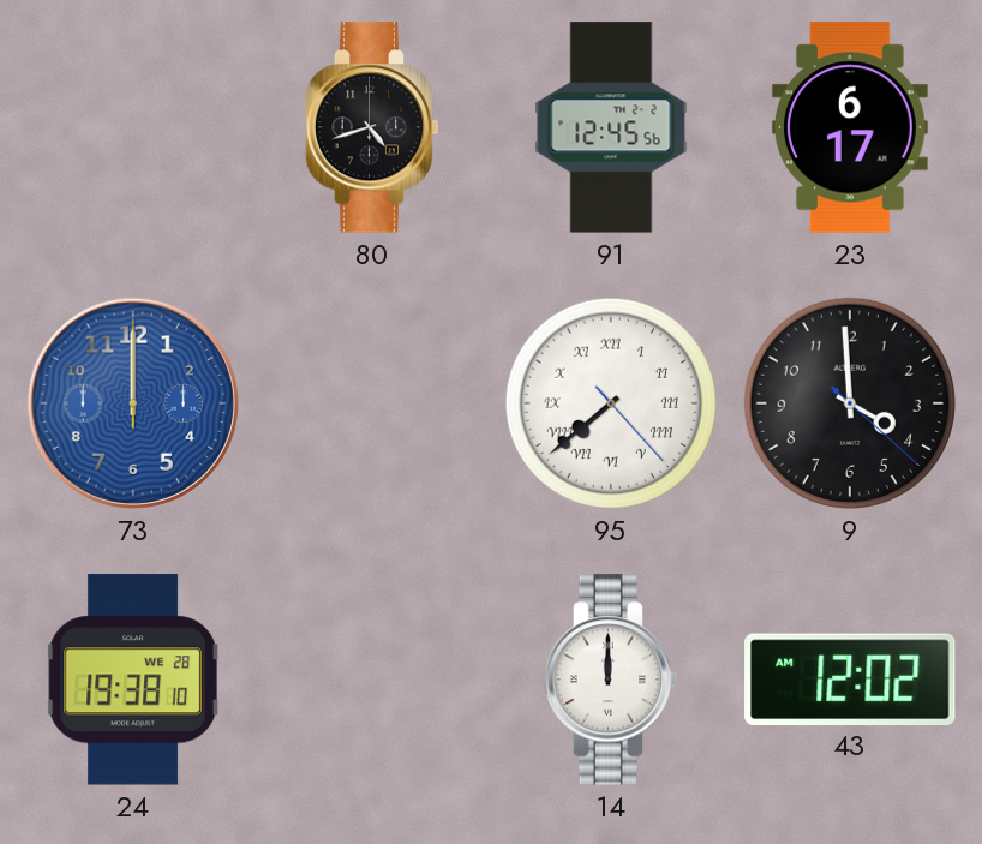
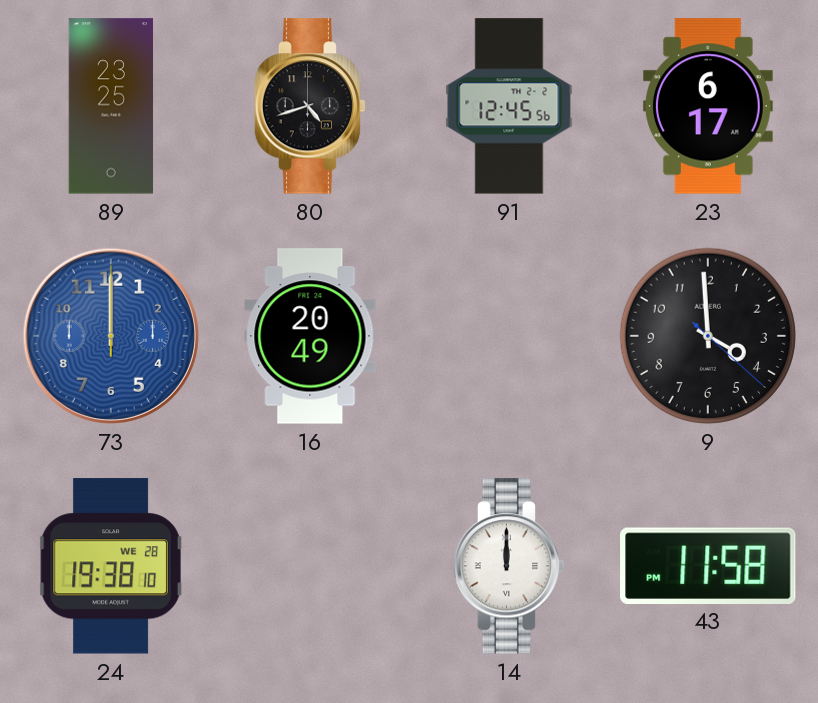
89: none -> 23:25 (111, 106)
16: none -> 20:49 (310, 336)
95: 7:38 -> none (611, 403)
43: 12:02 -> 11:58 (708, 565)
